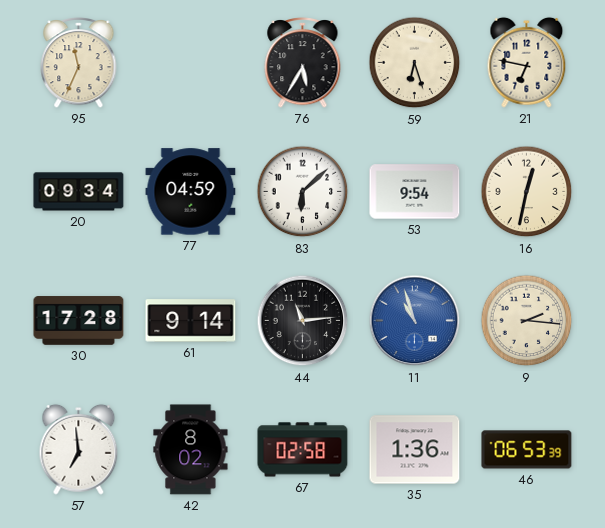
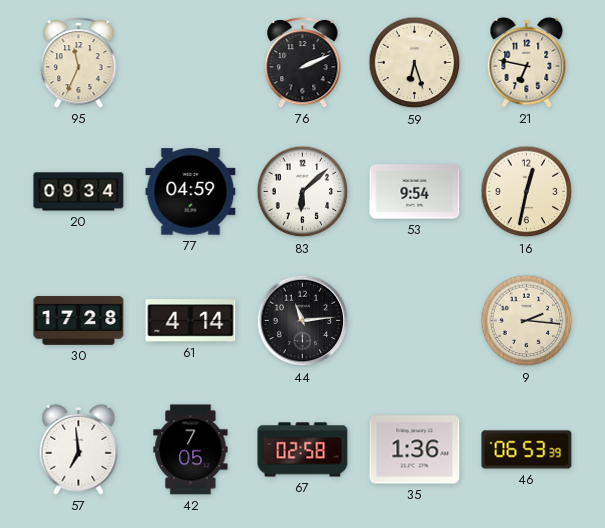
76: 5:35 -> 2:11 (303, 62)
61: 9:14 -> 4:14 (191, 321)
11: 10:57 -> none (415, 321)
42: 8:02 -> 7:05 (191, 450)
